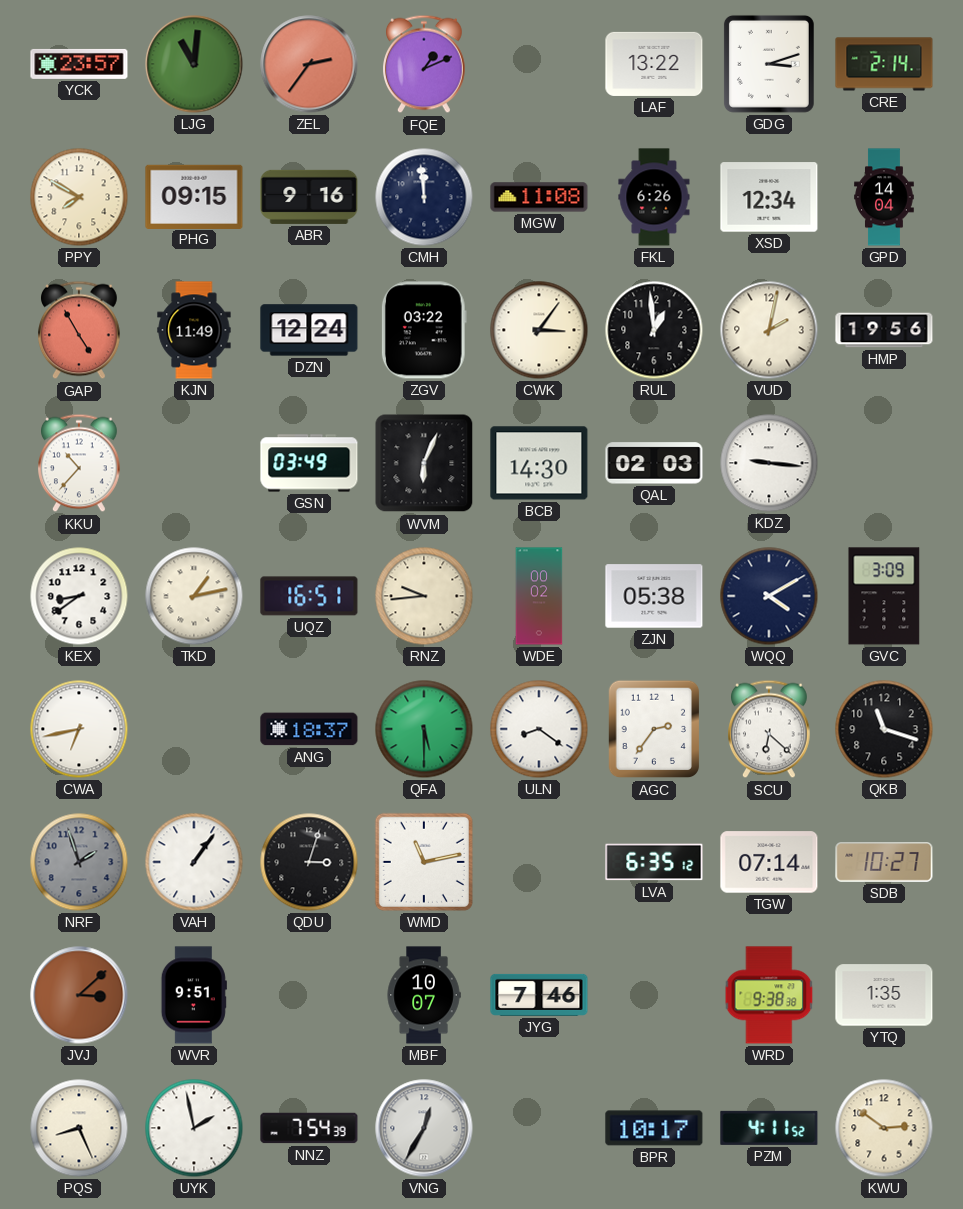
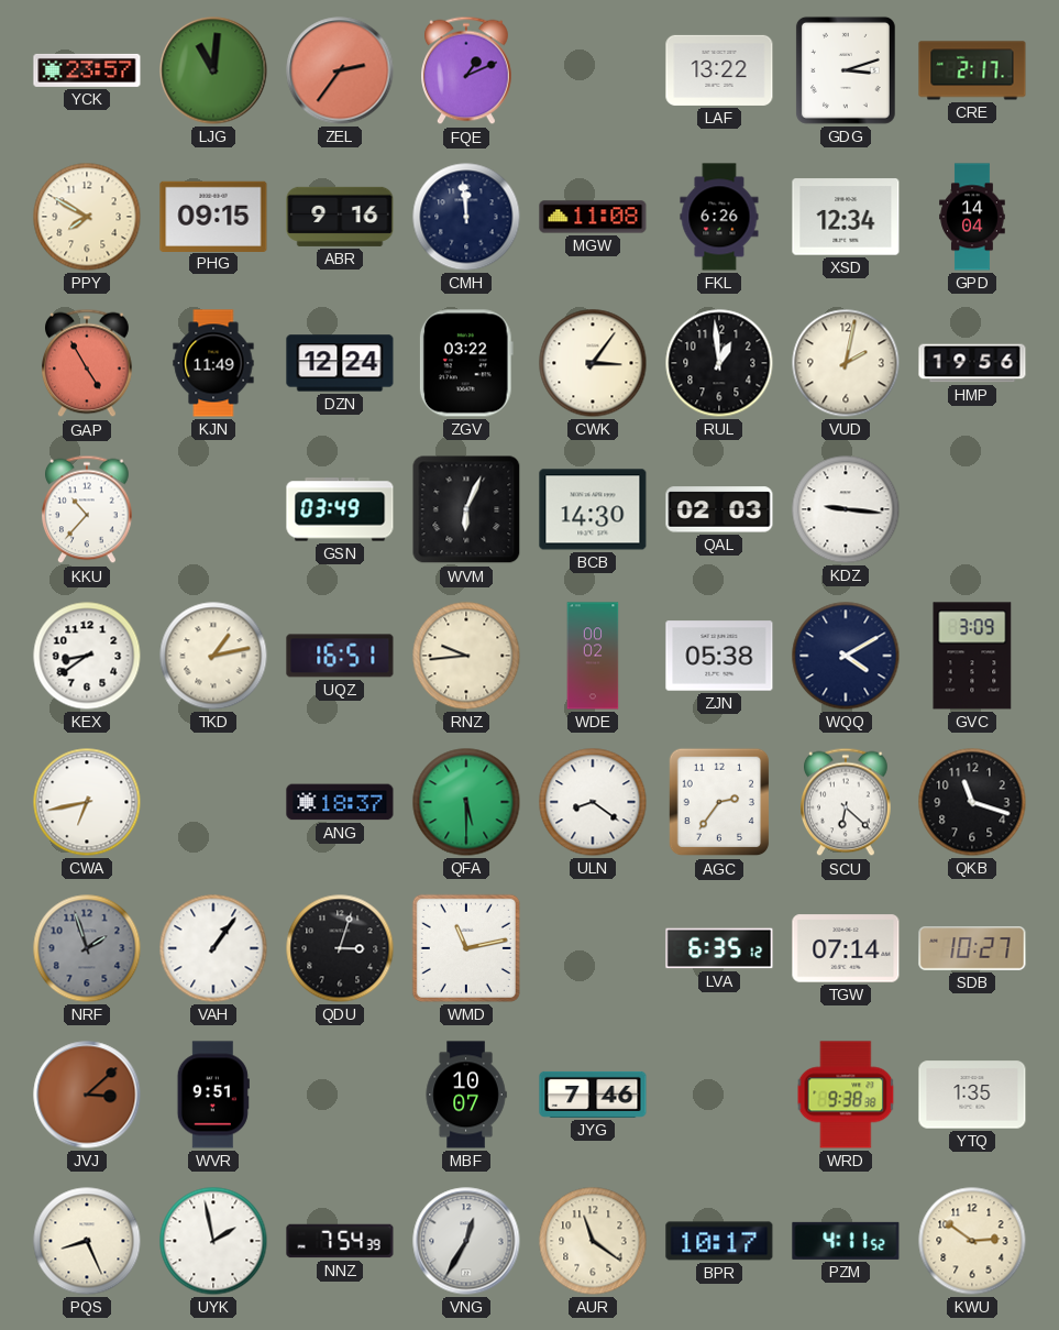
CRE: 2:14 -> 2:17 (972, 70)
AUR: none -> 11:21 (593, 1241)
